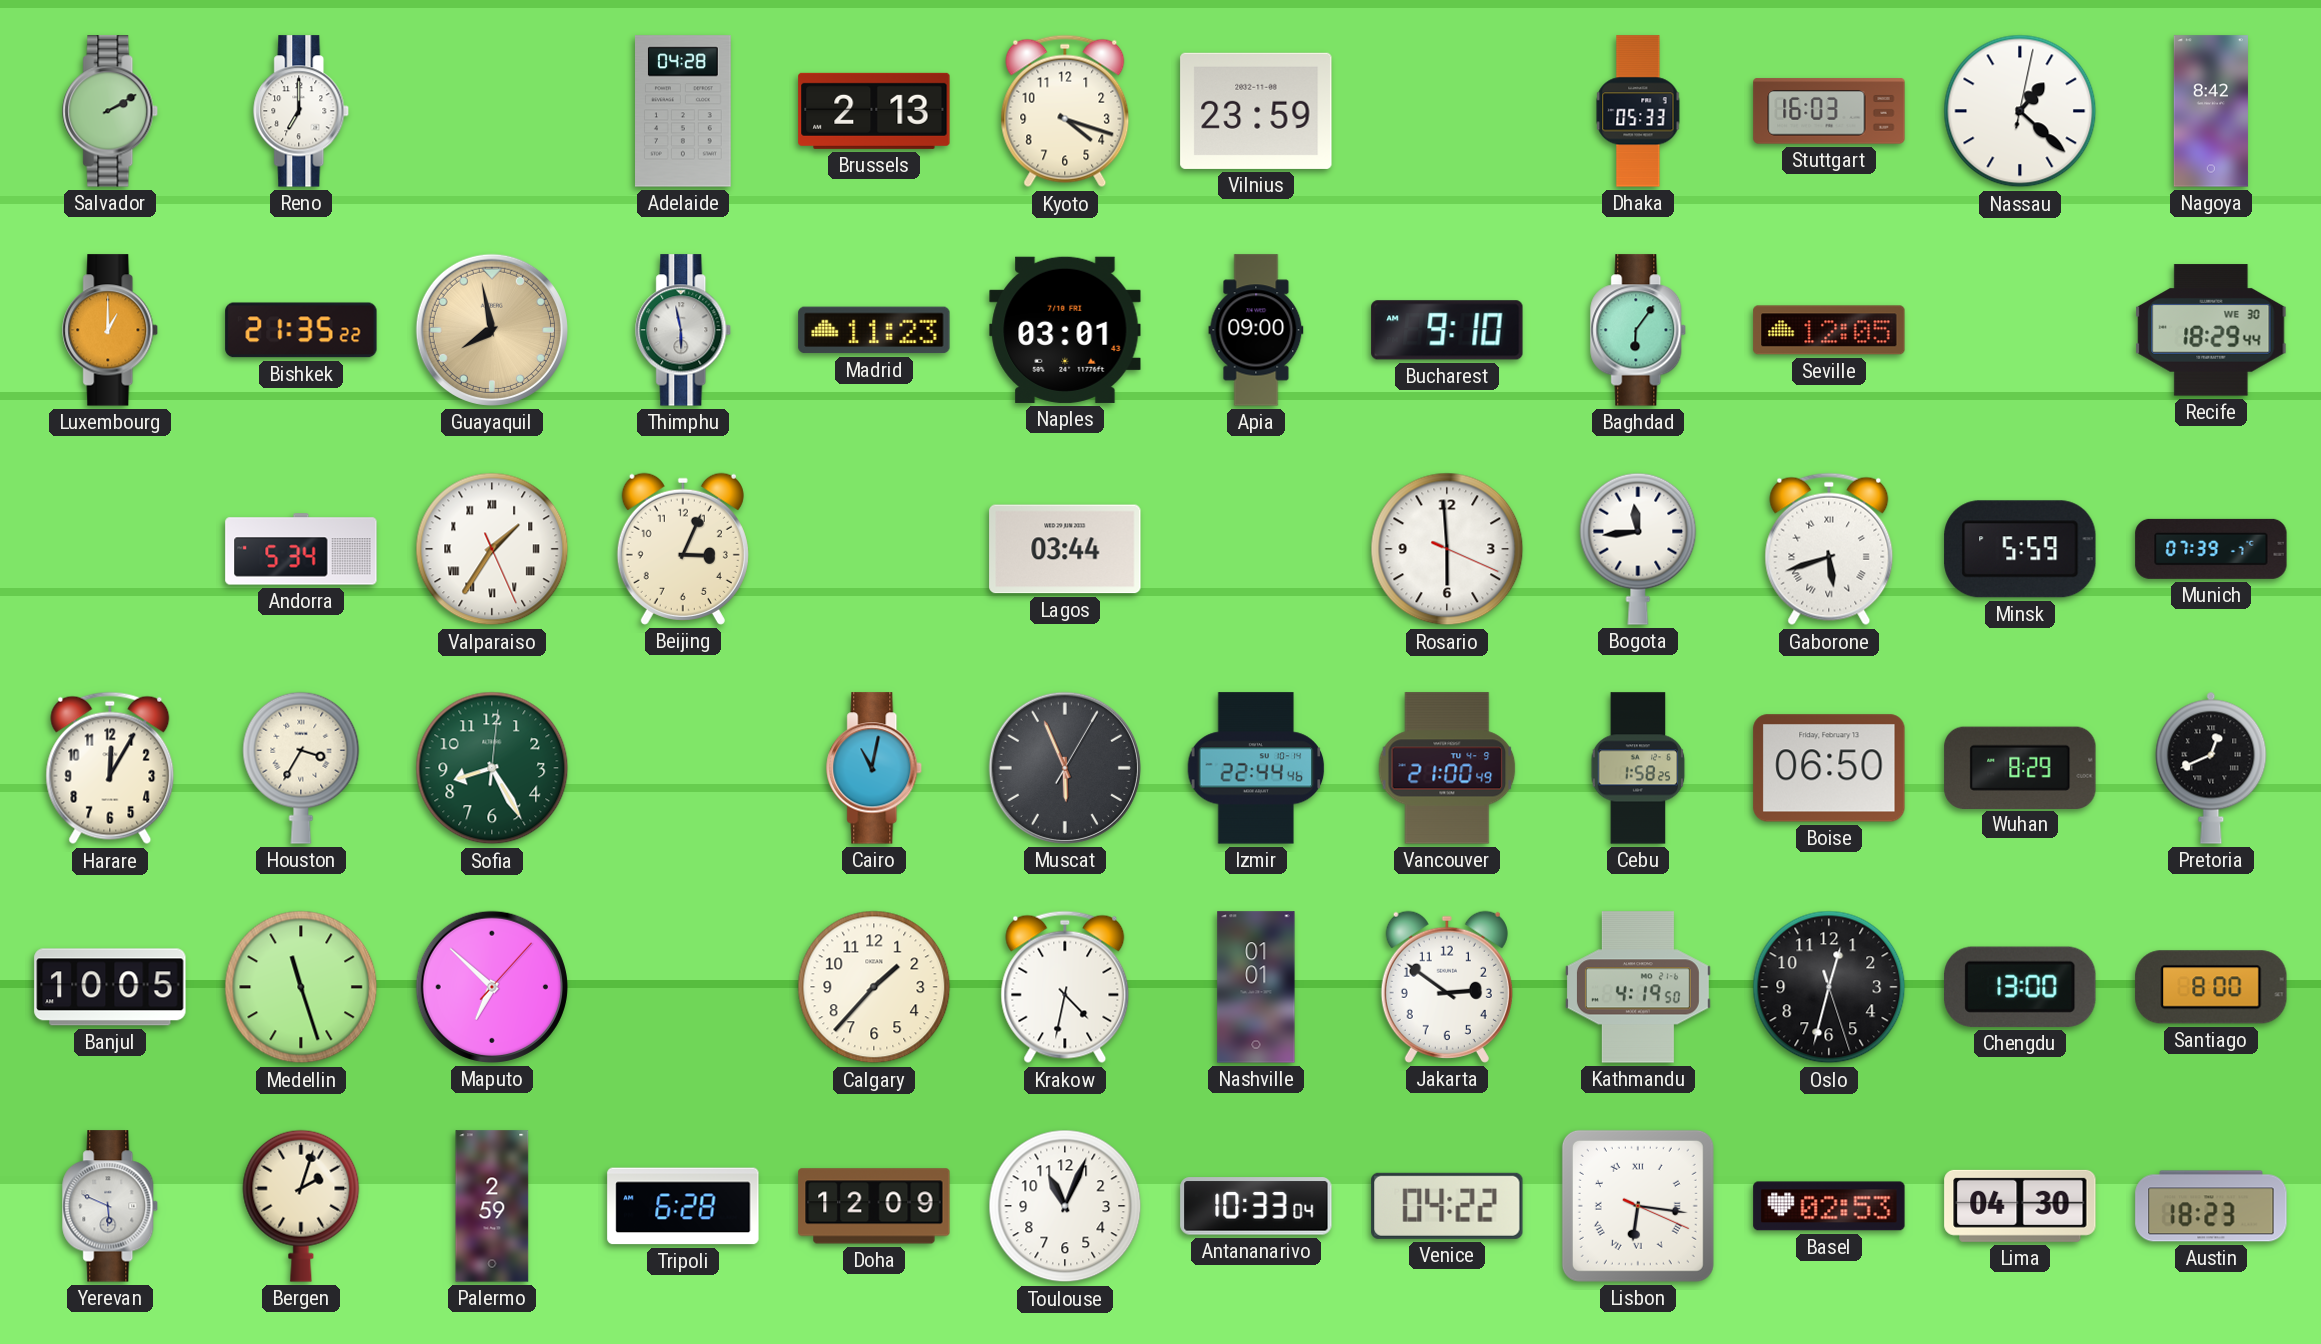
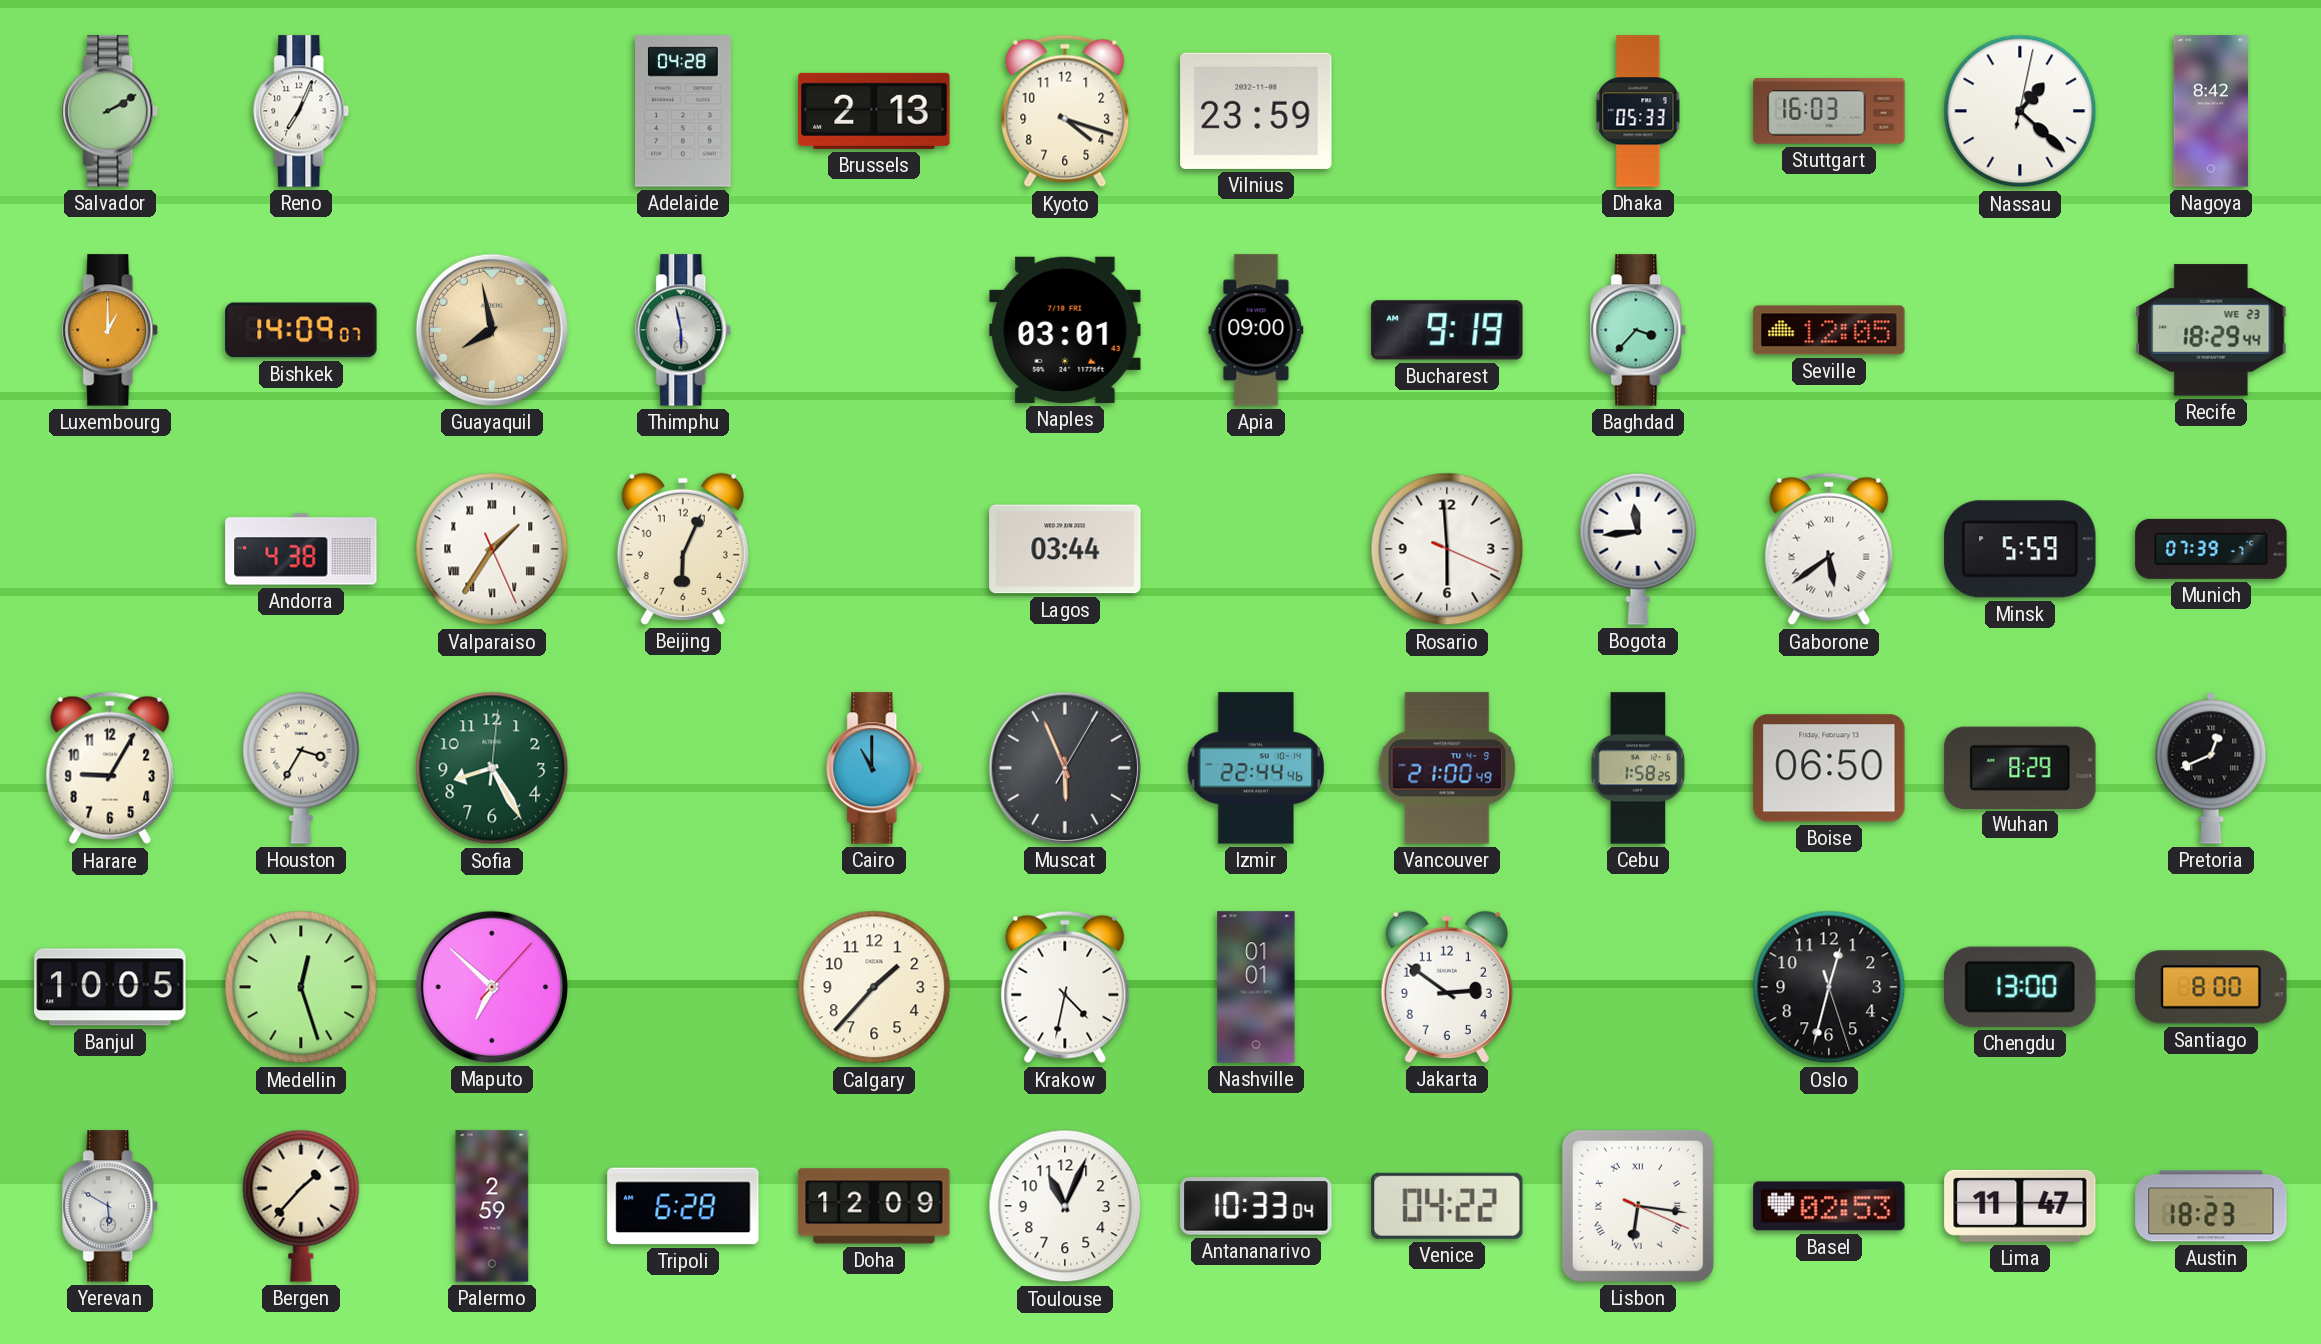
Reno: 7:00 -> 7:04 (302, 111)
Bishkek: 21:35 -> 14:09 (301, 330)
Madrid: 11:23 -> none (874, 330)
Bucharest: 9:10 -> 9:19 (1447, 330)
Baghdad: 6:06 -> 3:37 (1639, 330)
Recife date: WE 30 -> WE 23 (2211, 330)
Andorra: 5:34 -> 4:38 (301, 549)
Beijing: 3:04 -> 6:04 (683, 549)
Gaborone: 5:42 -> 5:39 (1829, 549)
Harare: 12:05 -> 9:05 (110, 768)
Cairo: 11:02 -> 11:00 (875, 768)
Medellin: 11:27 -> 12:27 (301, 987)
Kathmandu: 4:19 -> none (1638, 987)
Yerevan: 5:49 -> 5:50 (111, 1206)
Bergen: 2:03 -> 1:37 (301, 1206)
Lima: 04:30 -> 11:47 (2020, 1206)
